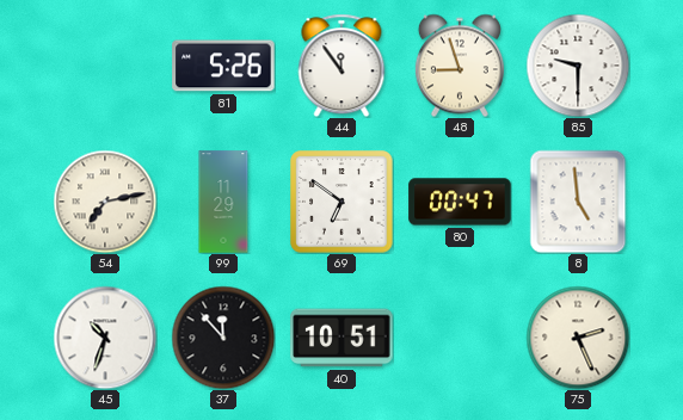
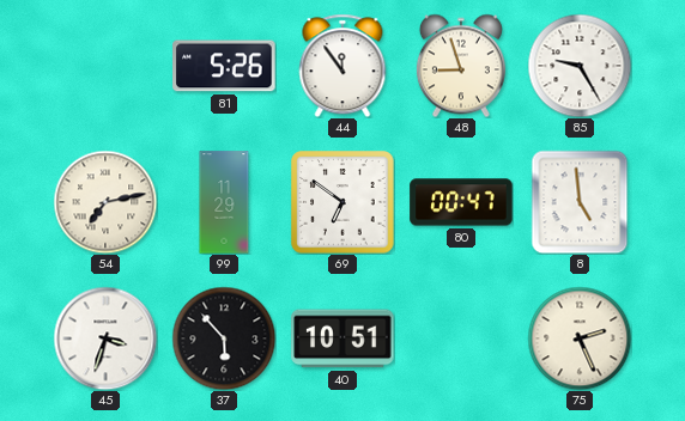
85: 9:30 -> 9:25 (580, 66)
45: 10:33 -> 3:33 (105, 338)
37: 11:53 -> 5:53 (224, 338)
